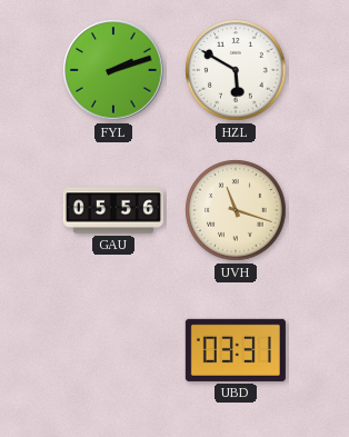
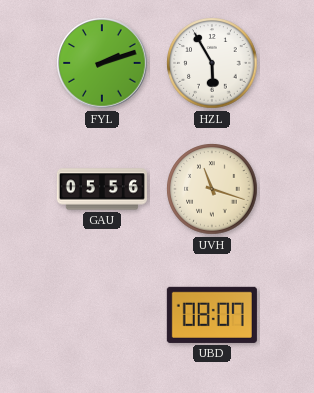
HZL: 5:50 -> 5:55 (212, 63)
UBD: 03:31 -> 08:07 (212, 315)
